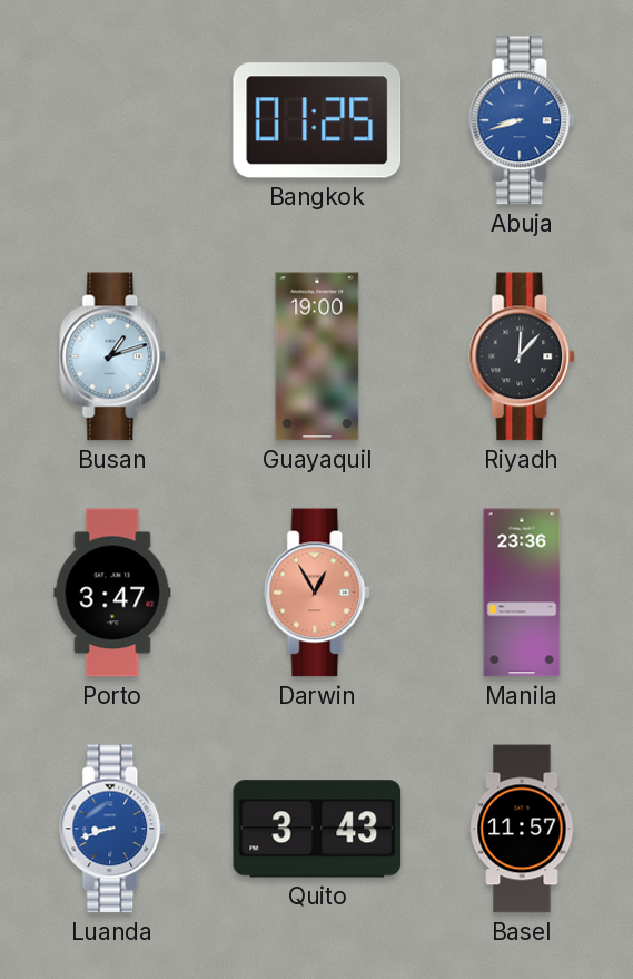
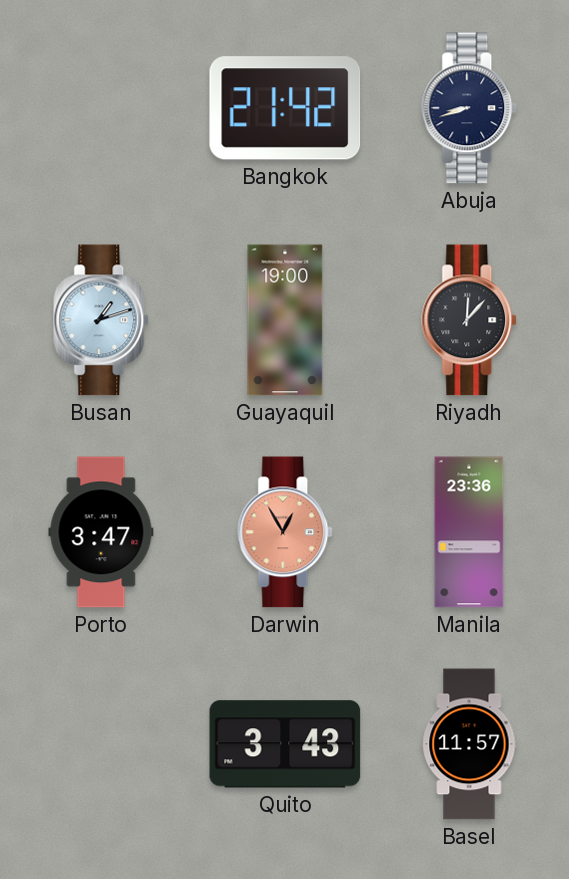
Bangkok: 01:25 -> 21:42 (285, 108)
Abuja dial: blue -> navy (470, 108)
Luanda: 8:42 -> none (113, 829)
